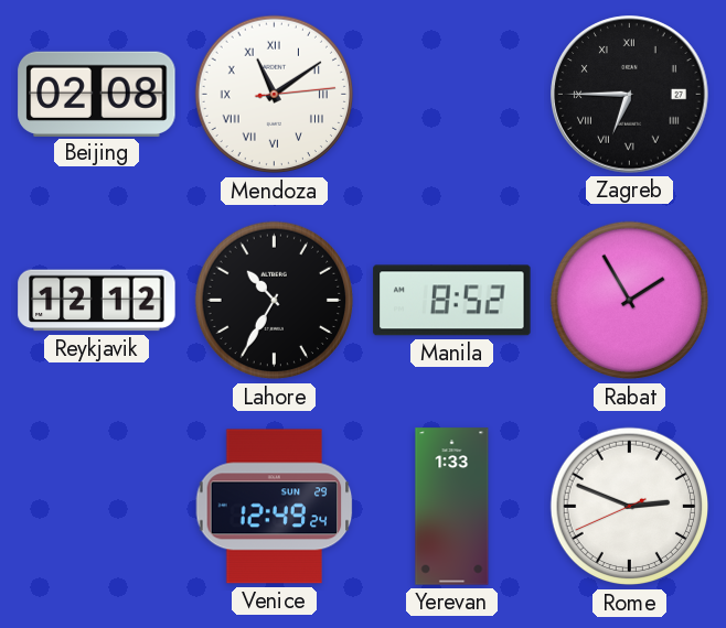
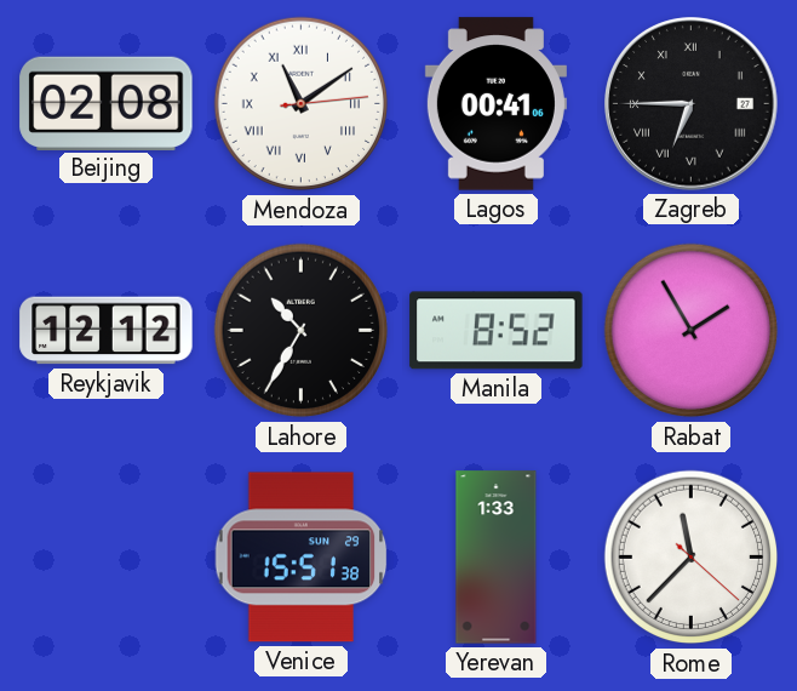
Lagos: none -> 00:41 (495, 104)
Venice: 12:49 -> 15:51 (302, 558)
Rome: 2:48 -> 11:37 (692, 558)
